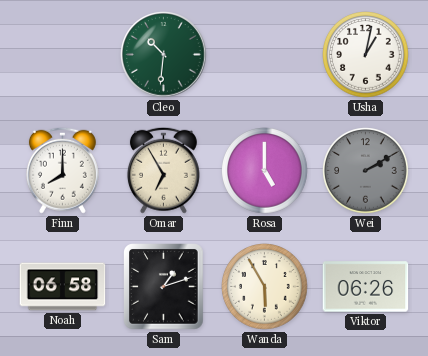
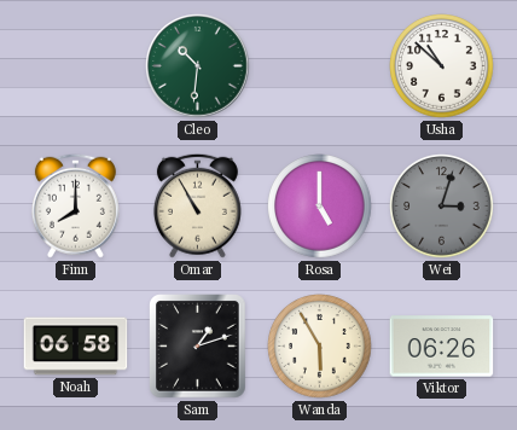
Usha: 1:02 -> 10:52 (442, 66)
Omar: 6:55 -> 10:55 (197, 205)
Wei: 2:10 -> 3:03 (442, 207)
